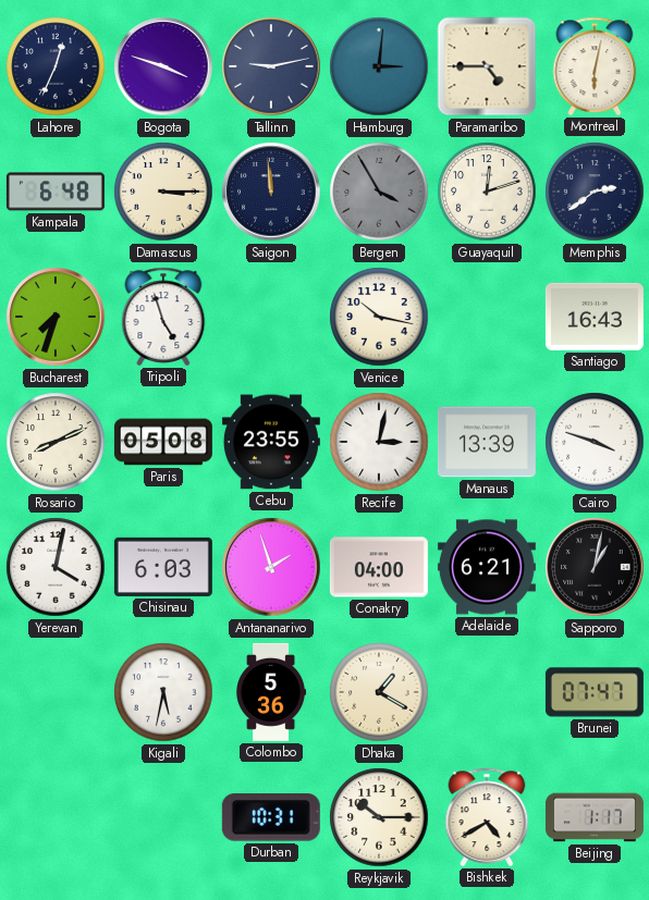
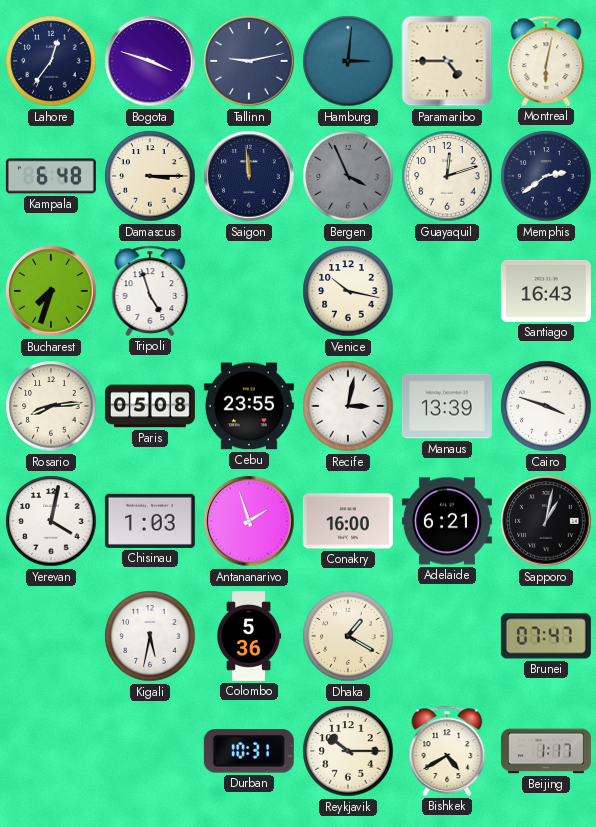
Lahore: 12:34 -> 12:36 (51, 61)
Bergen: 3:55 -> 3:56 (348, 176)
Rosario: 8:11 -> 8:14 (51, 406)
Chisinau: 6:03 -> 1:03 (150, 521)
Conakry: 04:00 -> 16:00 (348, 521)
